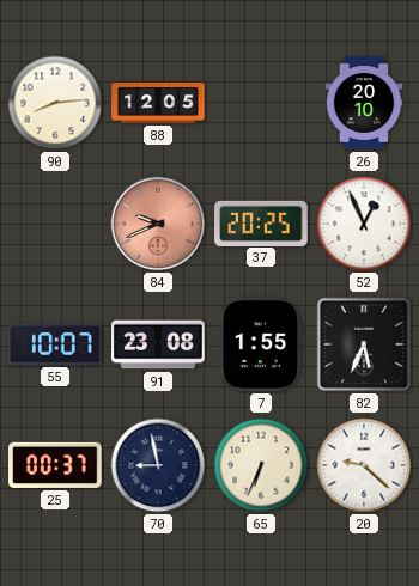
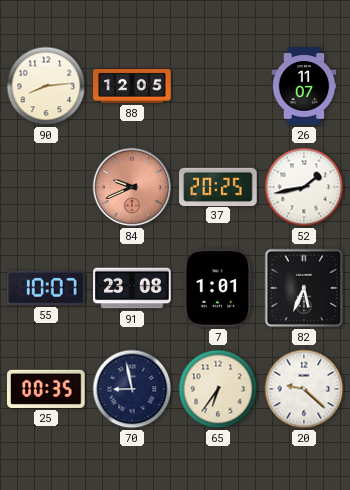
26: 20:10 -> 11:07 (304, 86)
52: 12:56 -> 1:43 (304, 187)
7: 1:55 -> 1:01 (218, 288)
25: 00:37 -> 00:35 (46, 389)
65: 6:34 -> 6:36 (218, 389)
